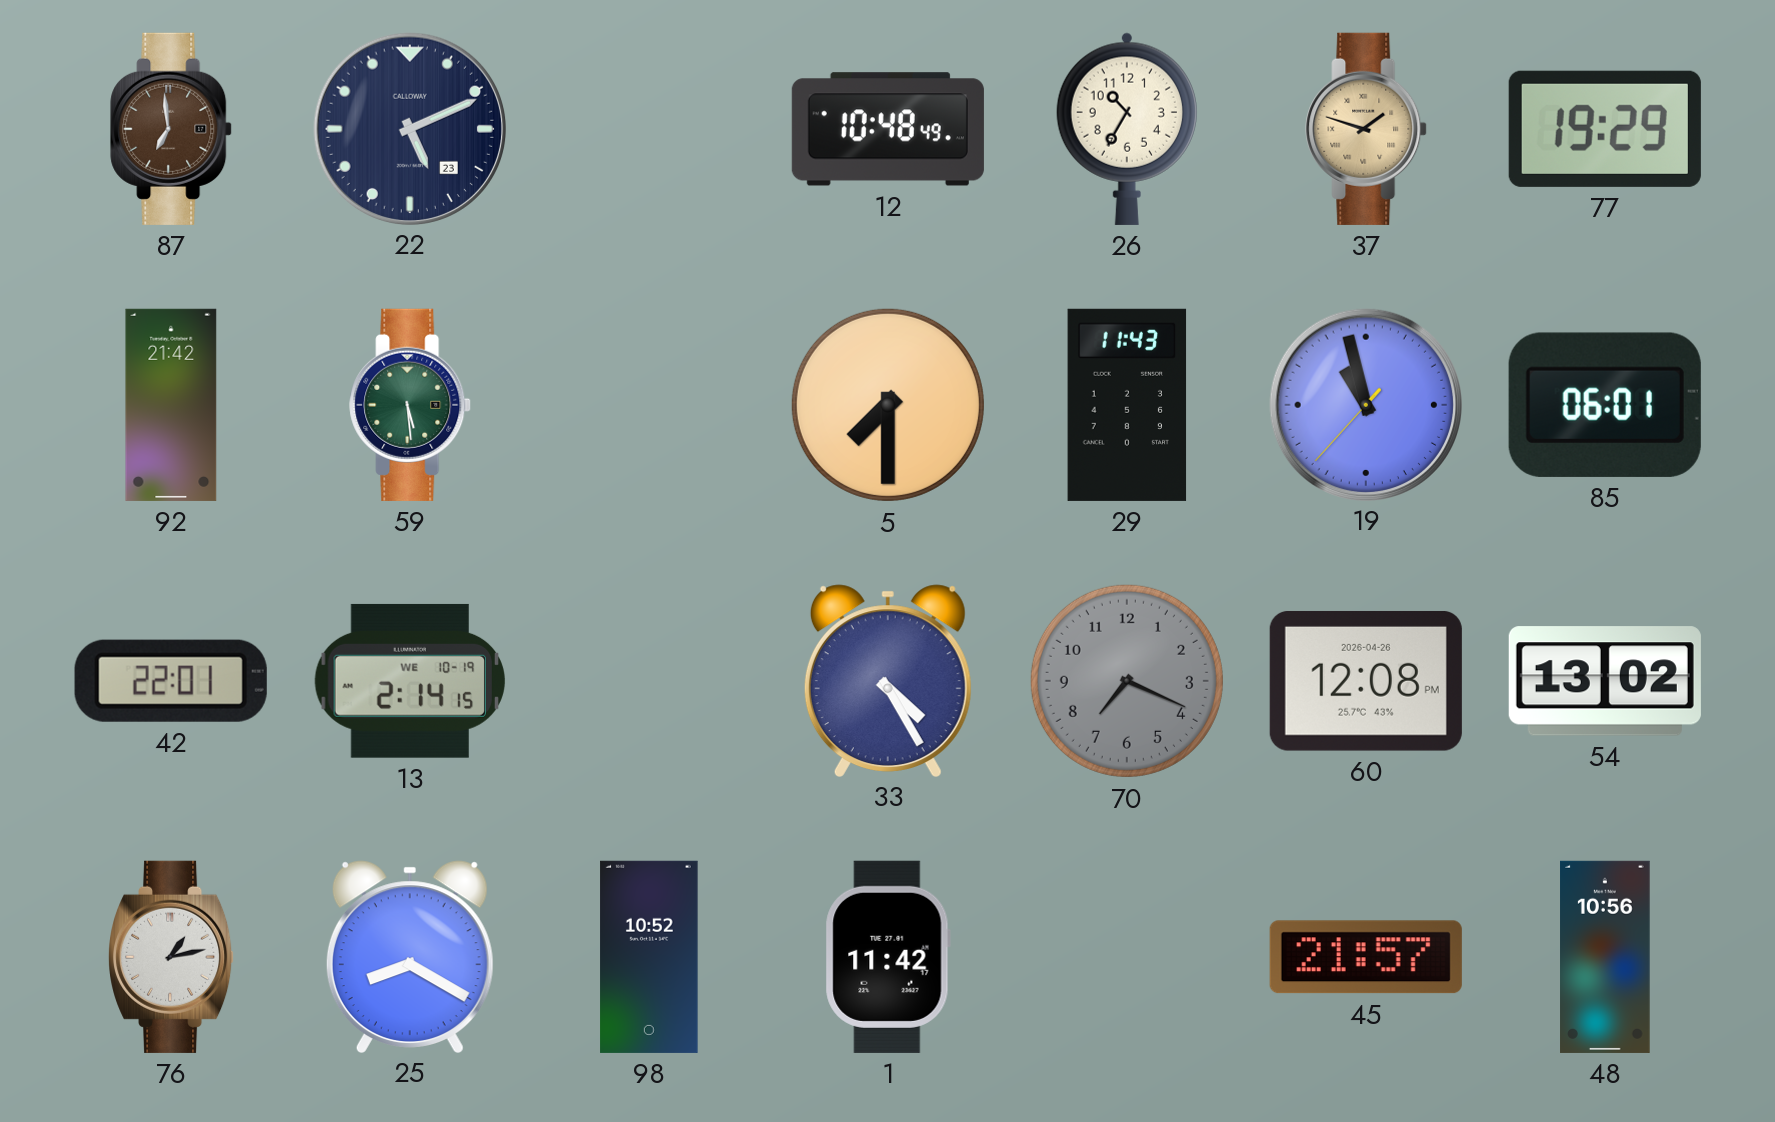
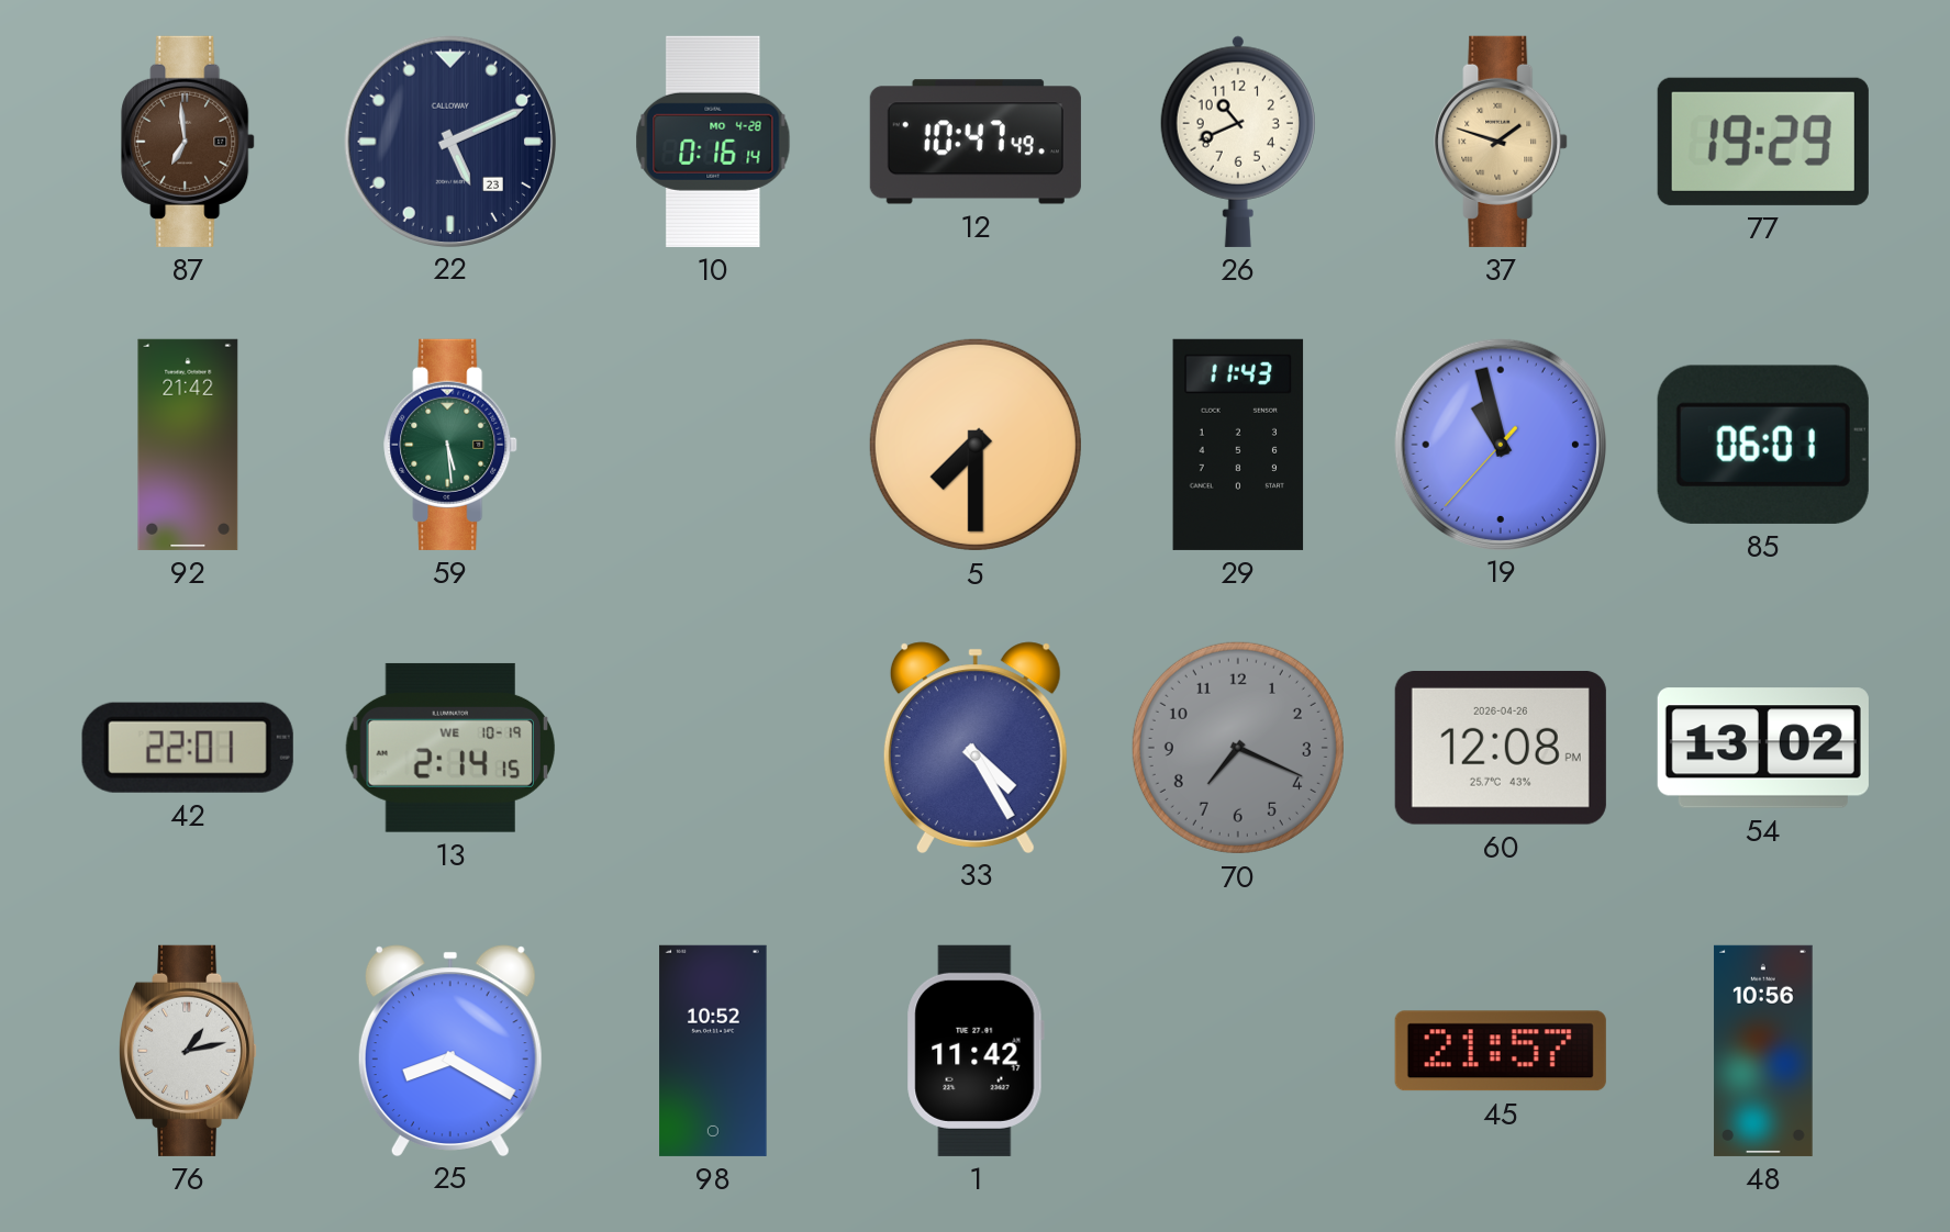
10: none -> 0:16 (713, 142)
12: 10:48 -> 10:47 (976, 142)
26: 10:35 -> 10:41 (1238, 142)
